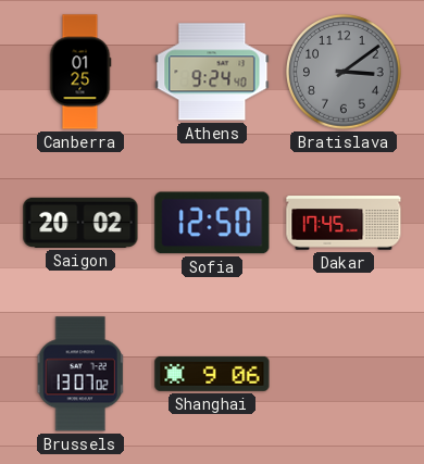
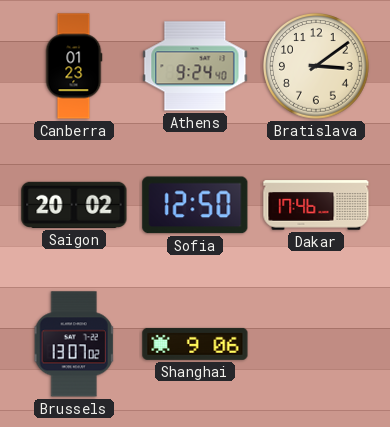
Canberra: 01:25 -> 01:23 (74, 66)
Bratislava dial: grey -> cream (317, 67)
Dakar: 17:45 -> 17:46 (316, 205)
